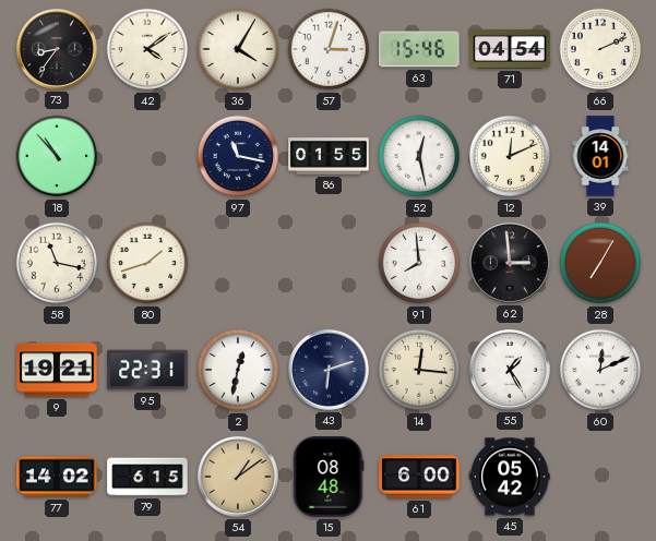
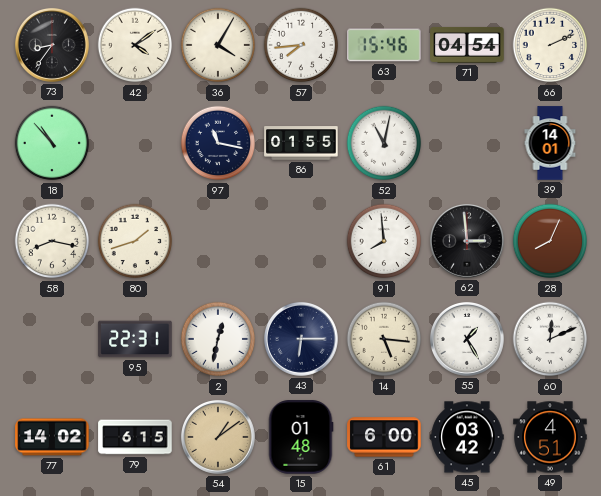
57: 3:03 -> 7:44 (301, 45)
52: 12:28 -> 11:02 (384, 143)
12: 12:11 -> none (510, 156)
58: 11:17 -> 8:17 (52, 241)
28: 7:05 -> 8:04 (550, 241)
9: 19:21 -> none (57, 370)
43: 6:12 -> 6:15 (301, 339)
14: 12:16 -> 5:16 (384, 339)
15: 08:48 -> 01:48 (301, 437)
45: 05:42 -> 03:42 (467, 437)
49: none -> 4:51 (550, 437)
